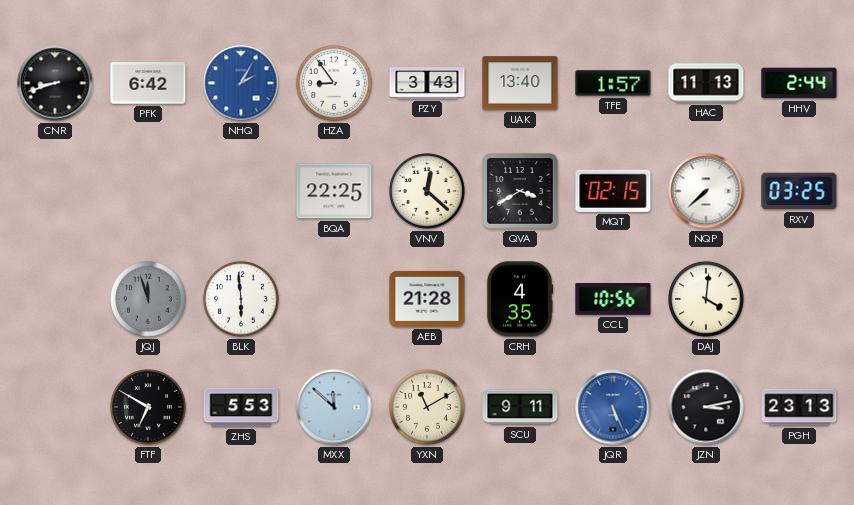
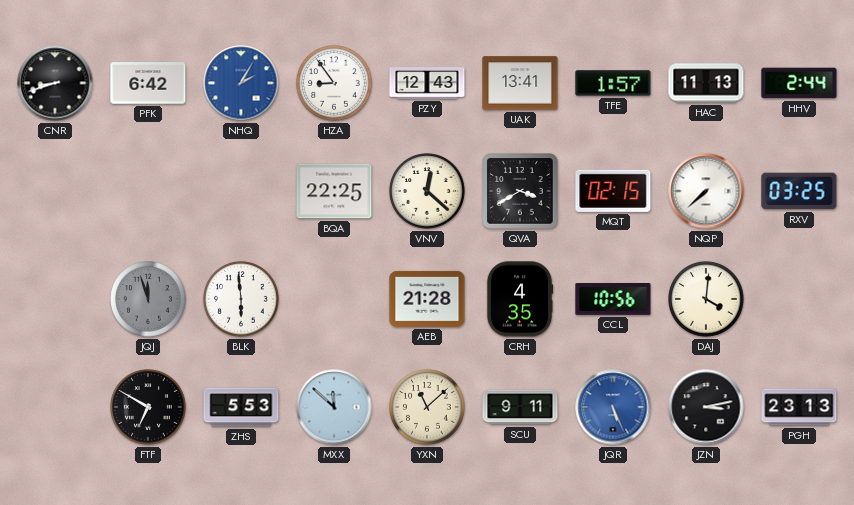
PZY: 3:43 -> 12:43 (427, 84)
UAK: 13:40 -> 13:41 (520, 83)
YXN: 11:10 -> 11:08 (427, 407)
